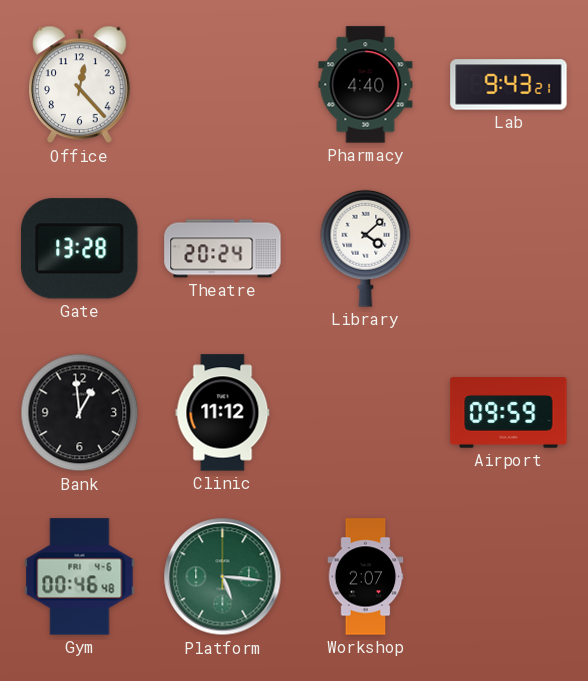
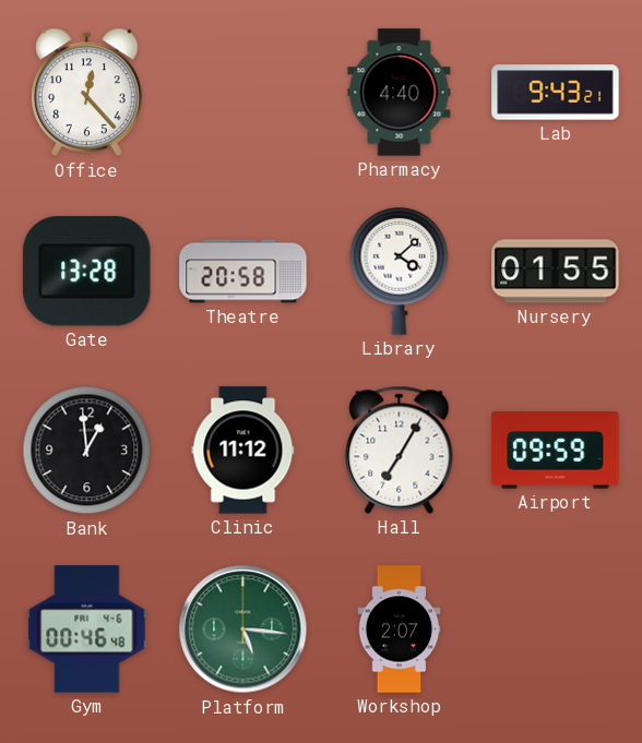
Theatre: 20:24 -> 20:58 (243, 272)
Nursery: none -> 01:55 (556, 272)
Hall: none -> 7:05 (400, 450)
